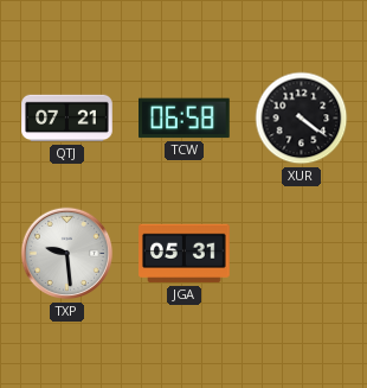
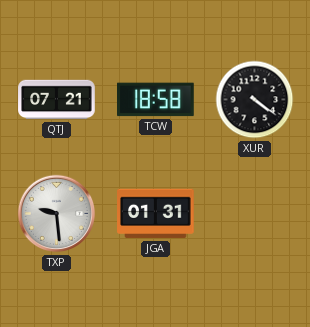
TCW: 06:58 -> 18:58 (156, 100)
JGA: 05:31 -> 01:31 (156, 214)
